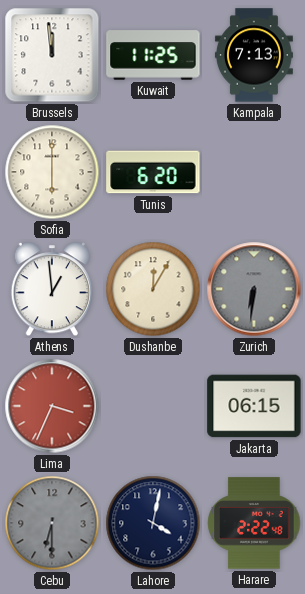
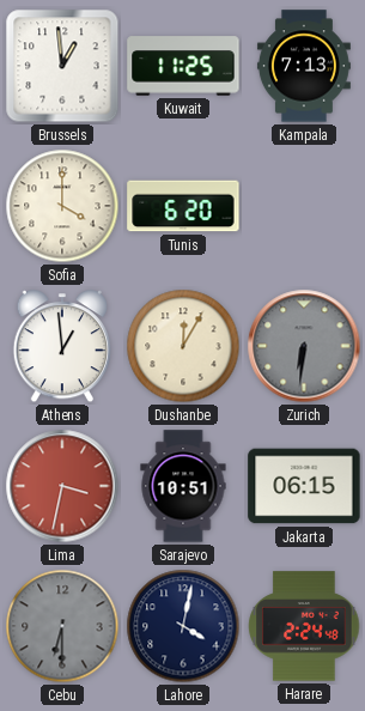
Brussels: 11:59 -> 12:59 (62, 66)
Sofia: 6:00 -> 4:00 (62, 206)
Lima: 3:34 -> 3:32 (62, 486)
Sarajevo: none -> 10:51 (183, 486)
Harare: 2:22 -> 2:24 (304, 626)
